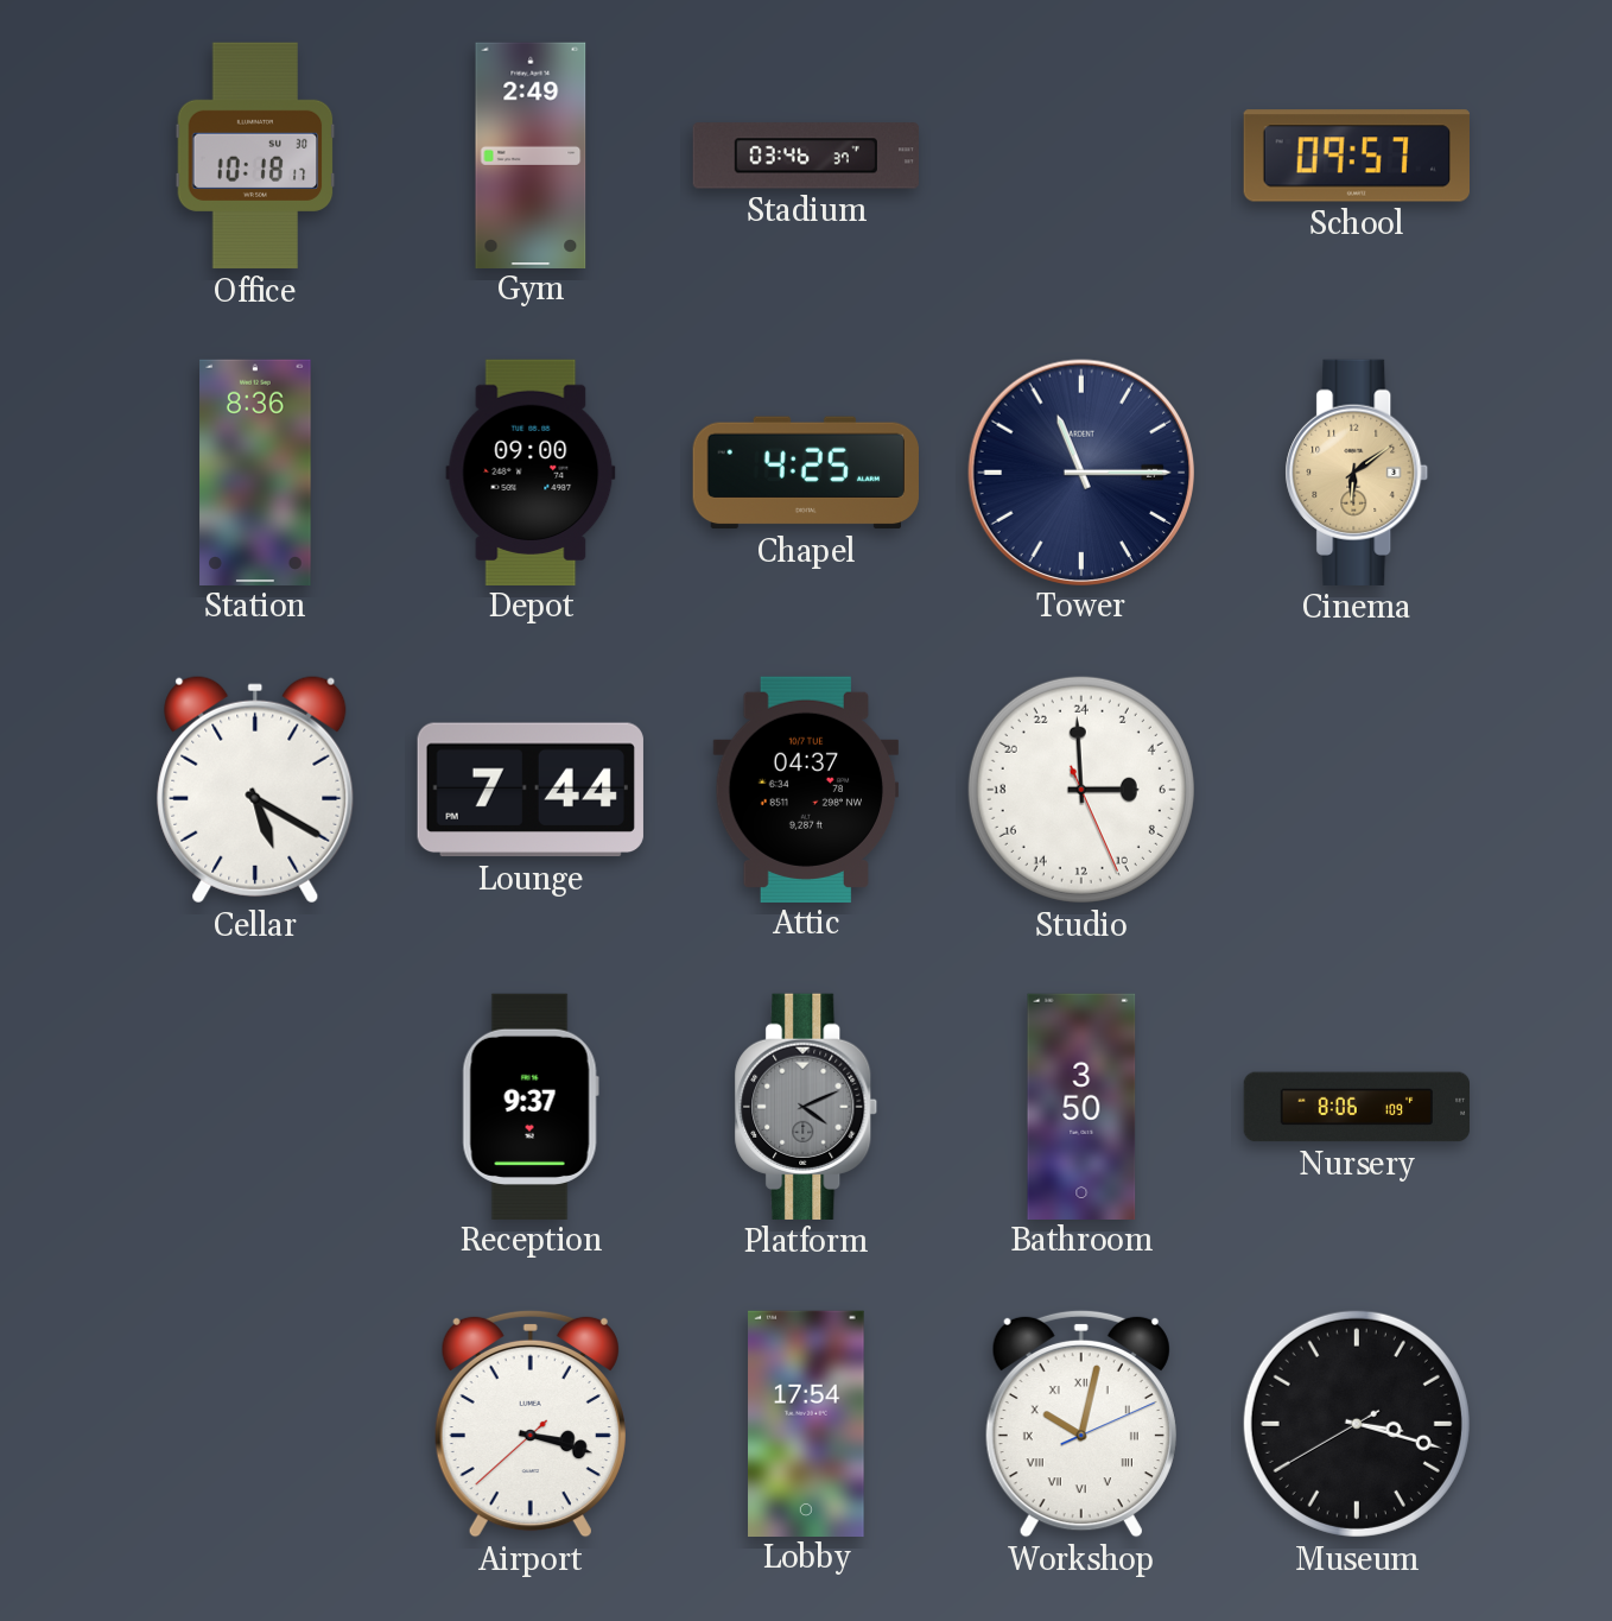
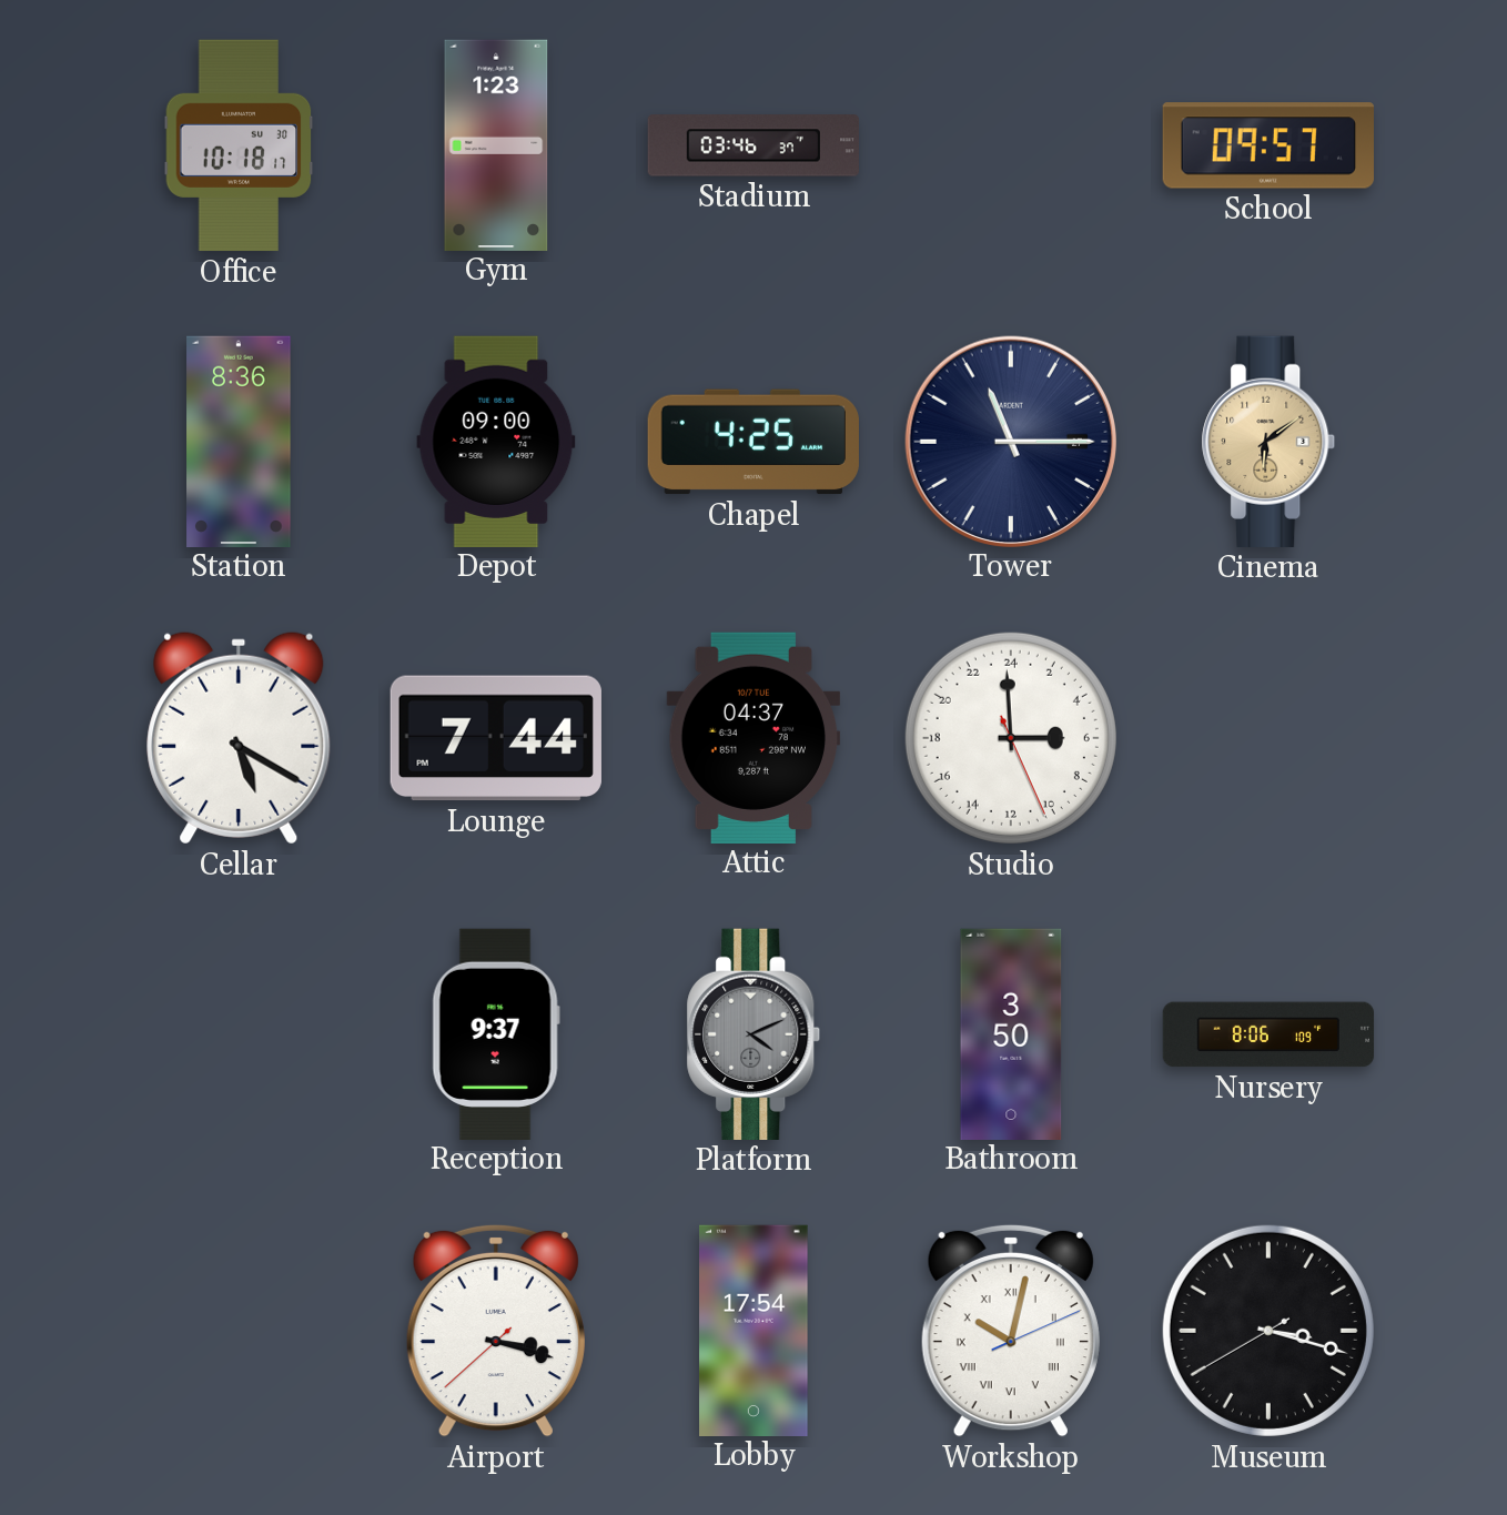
Gym: 2:49 -> 1:23 (496, 144)
